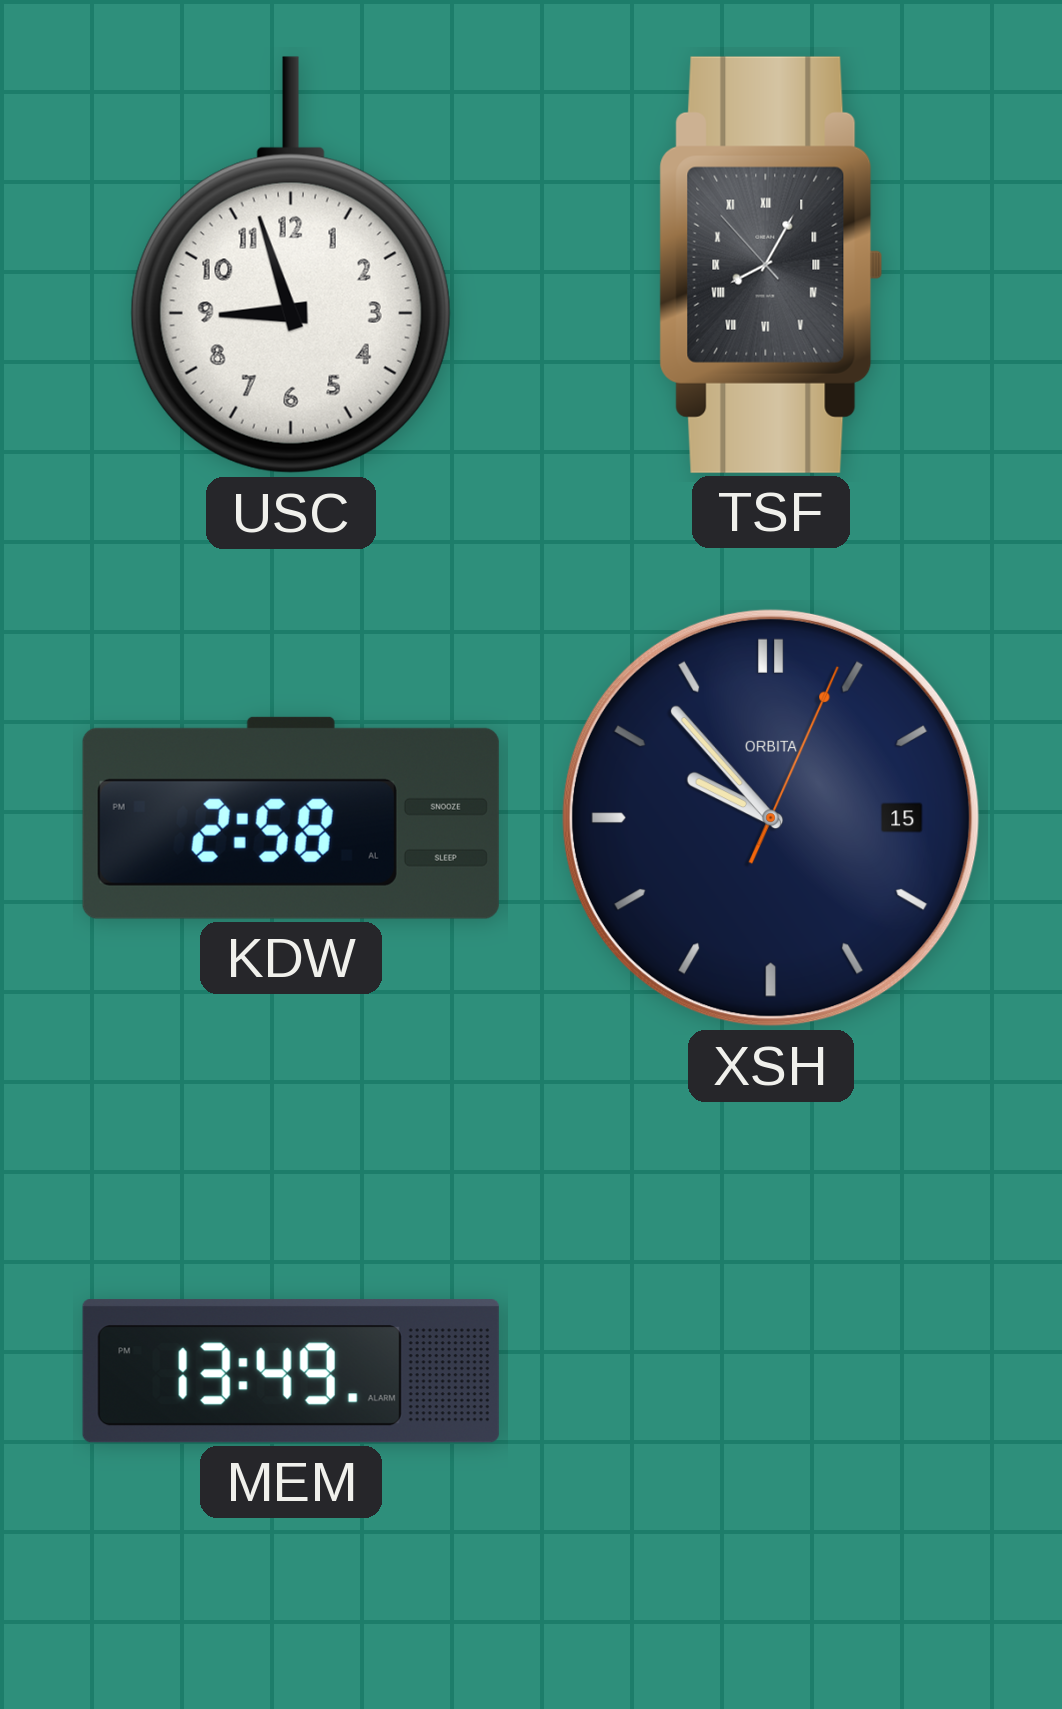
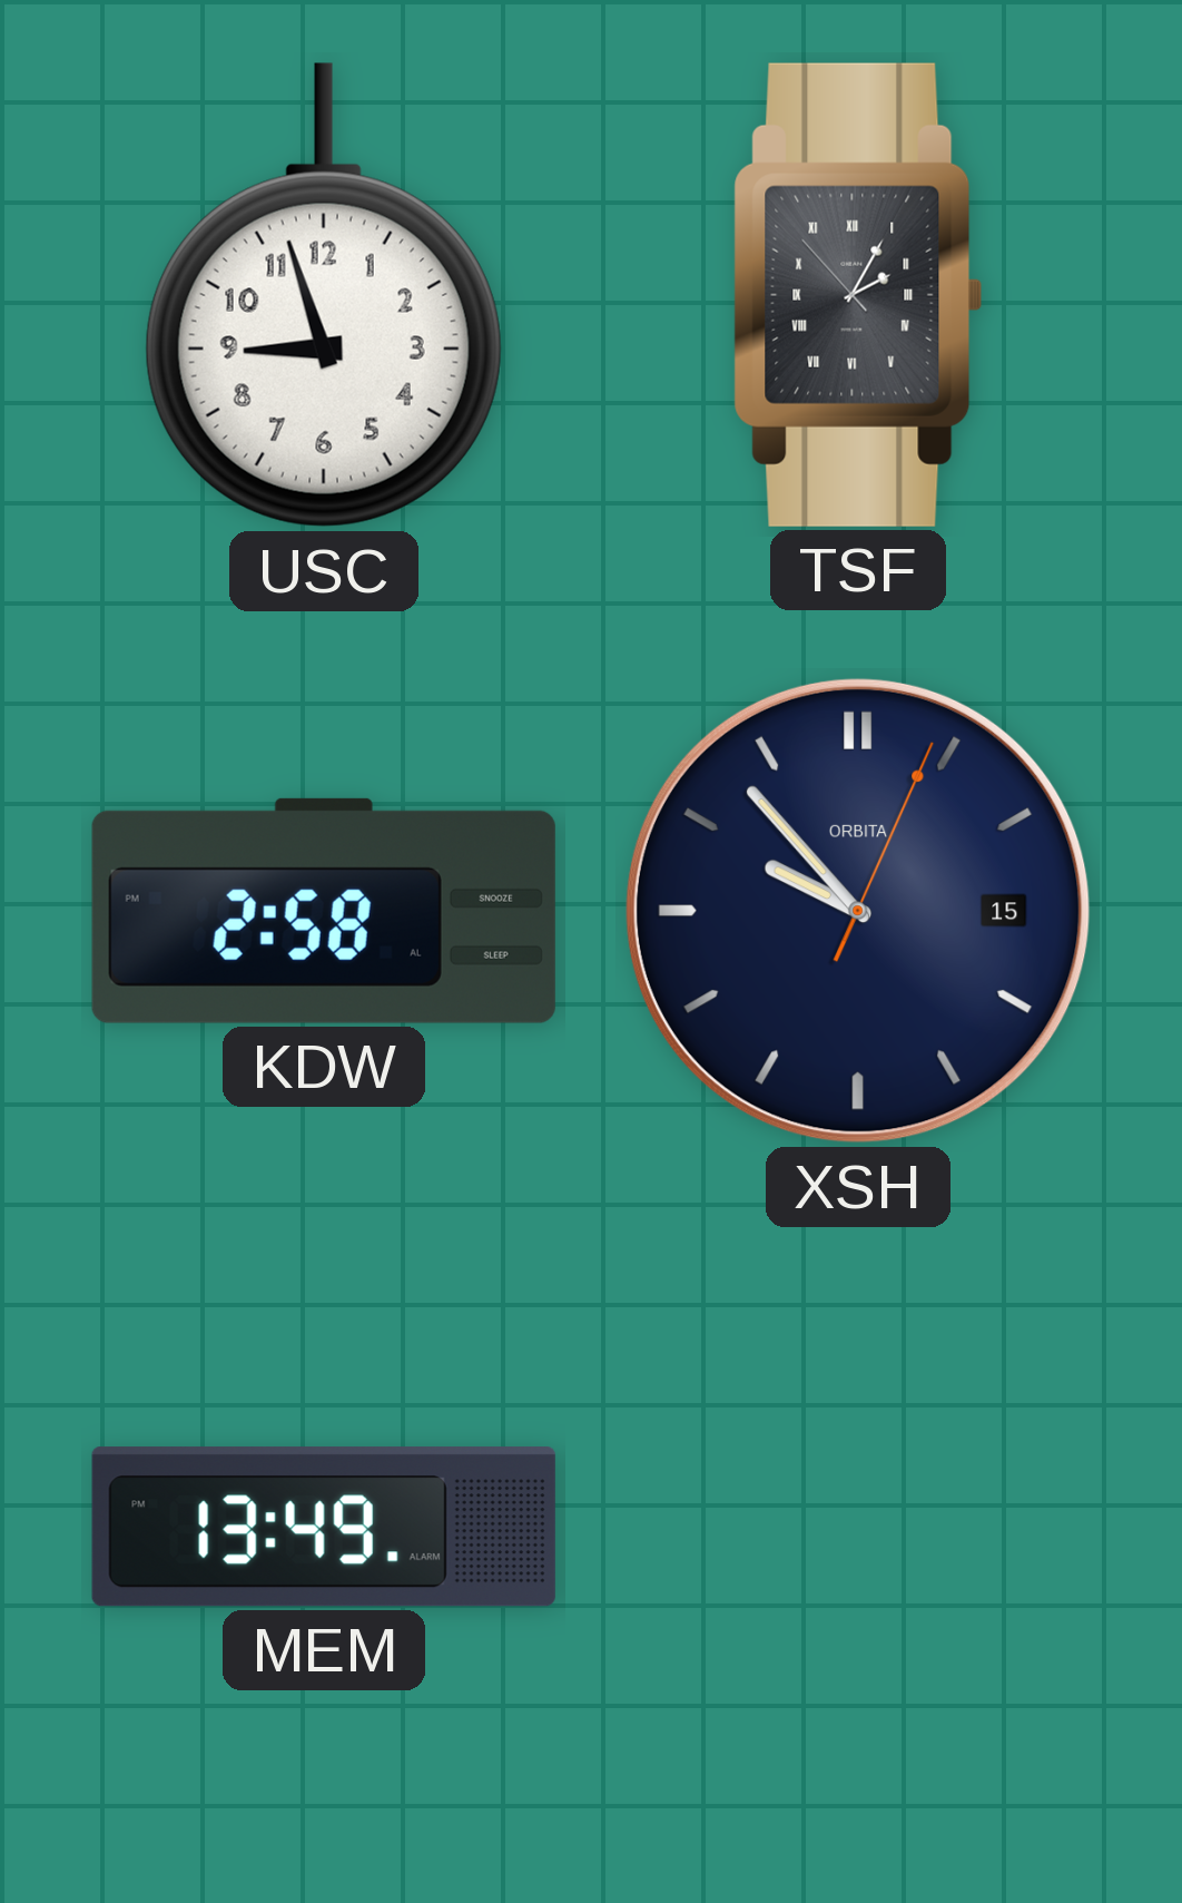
TSF: 8:04 -> 2:04 (858, 295)
